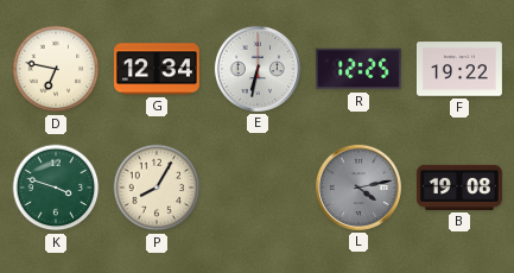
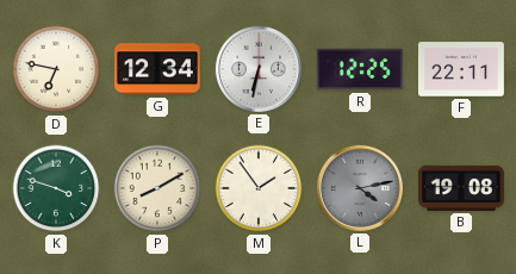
F: 19:22 -> 22:11 (461, 69)
P: 8:05 -> 8:10 (157, 188)
M: none -> 1:54 (259, 188)
